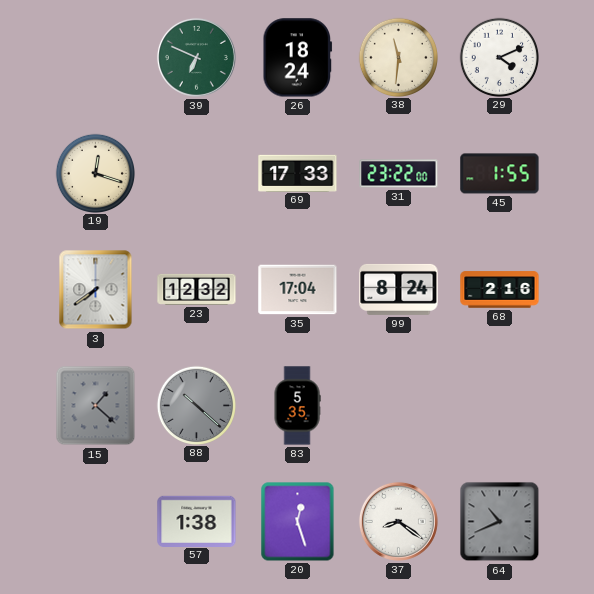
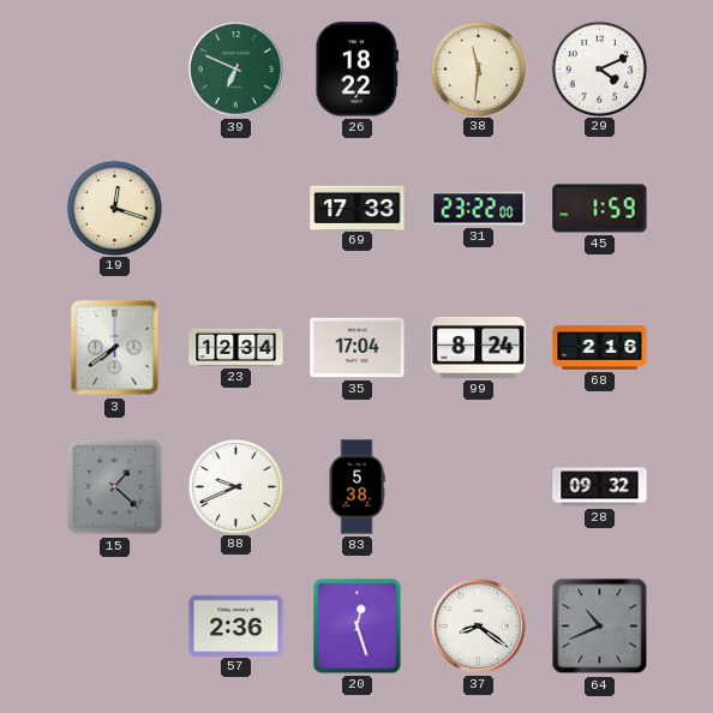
26: 18:24 -> 18:22 (358, 70)
45: 1:55 -> 1:59 (600, 209)
23: 12:32 -> 12:34 (236, 347)
88: 10:22 -> 9:41 (235, 486)
88 dial: grey -> white (235, 486)
83: 5:35 -> 5:38 (356, 487)
28: none -> 09:32 (600, 487)
57: 1:38 -> 2:36 (236, 625)
